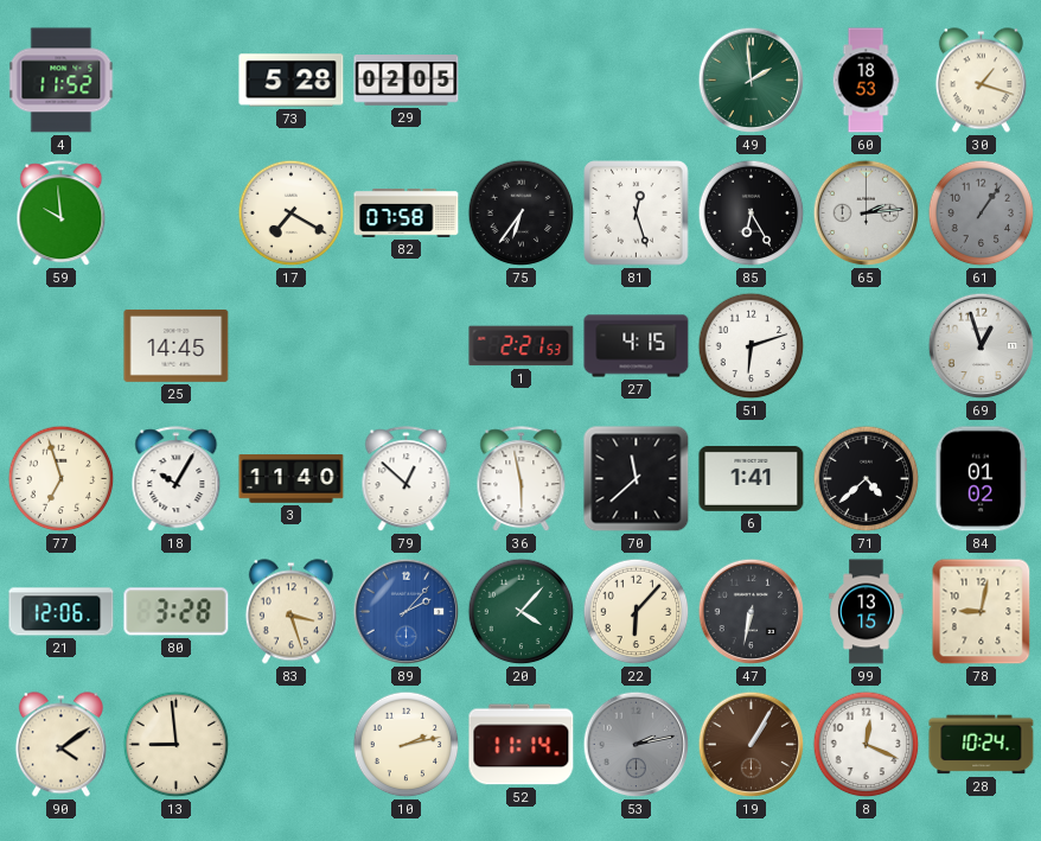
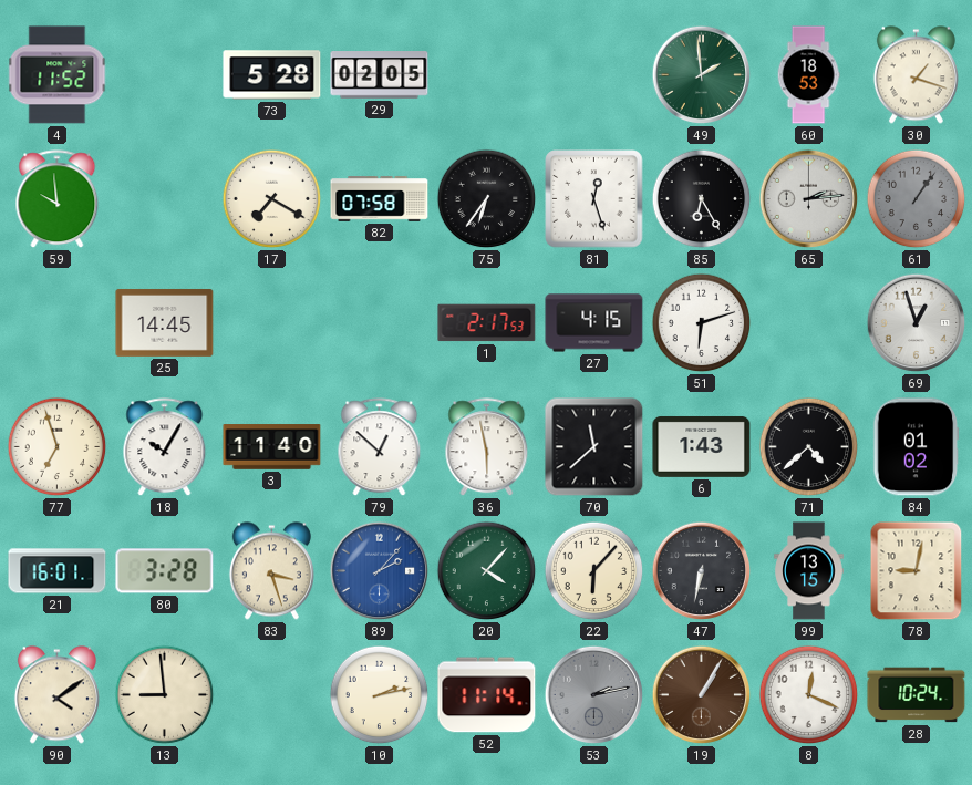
1: 2:21 -> 2:17 (487, 323)
6: 1:41 -> 1:43 (702, 446)
21: 12:06 -> 16:01 (58, 571)
